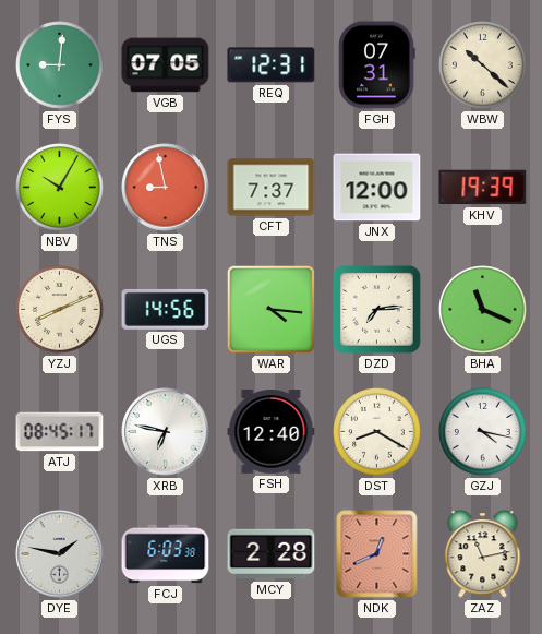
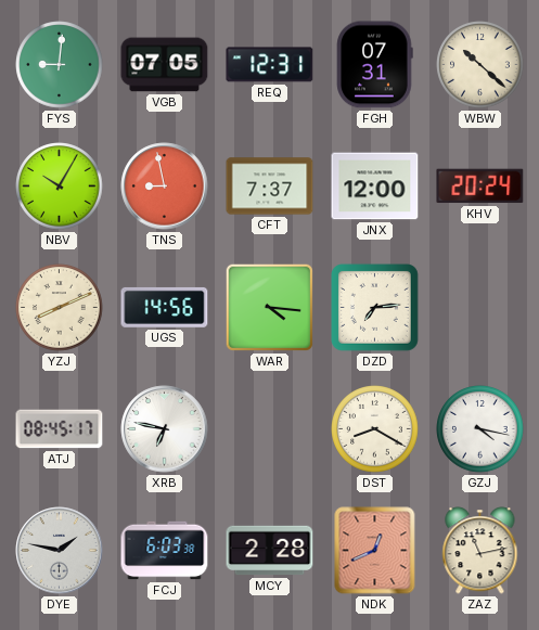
KHV: 19:39 -> 20:24 (480, 187)
BHA: 11:19 -> none (483, 310)
FSH: 12:40 -> none (272, 432)
